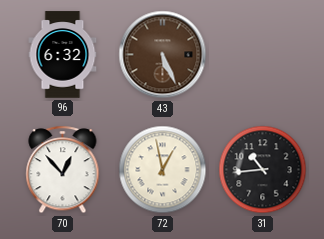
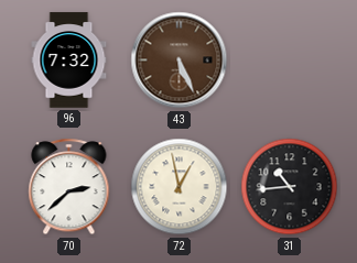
96: 6:32 -> 7:32 (69, 61)
70: 12:53 -> 2:38 (69, 187)
